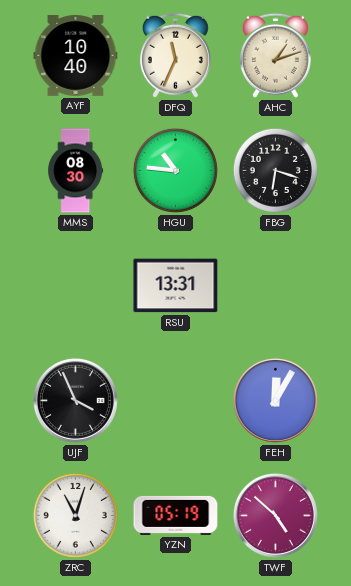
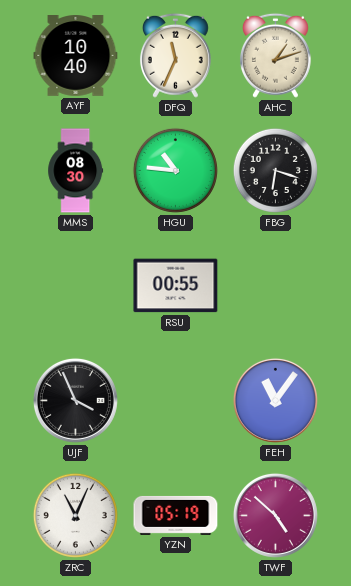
RSU: 13:31 -> 00:55 (176, 286)
FEH: 12:05 -> 11:06 (275, 400)
ZRC: 11:03 -> 11:04 (75, 515)
